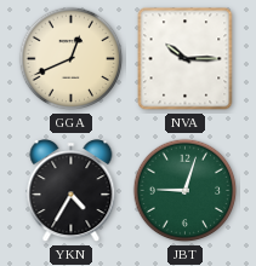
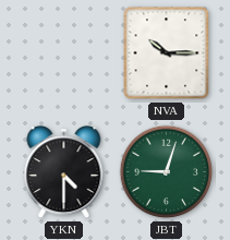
GGA: 12:41 -> none (72, 59)
YKN: 4:35 -> 4:30 (64, 172)
